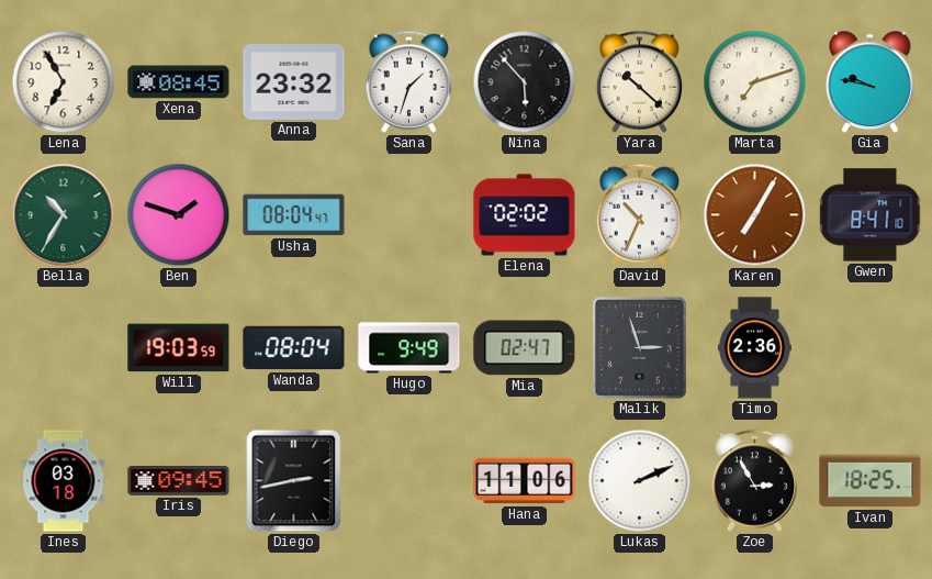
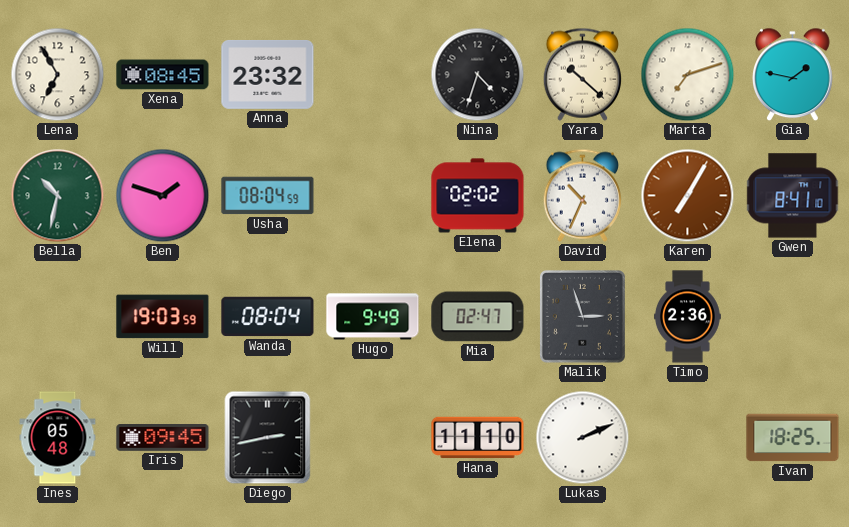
Sana: 1:33 -> none (408, 81)
Nina: 5:53 -> 4:33 (478, 75)
Gia: 9:47 -> 1:47 (793, 75)
Bella: 10:35 -> 10:32 (58, 196)
Usha: 08:04:47 -> 08:04:59 (268, 196)
Ines: 03:18 -> 05:48 (58, 438)
Hana: 11:06 -> 11:10 (478, 438)
Zoe: 2:55 -> none (754, 480)
